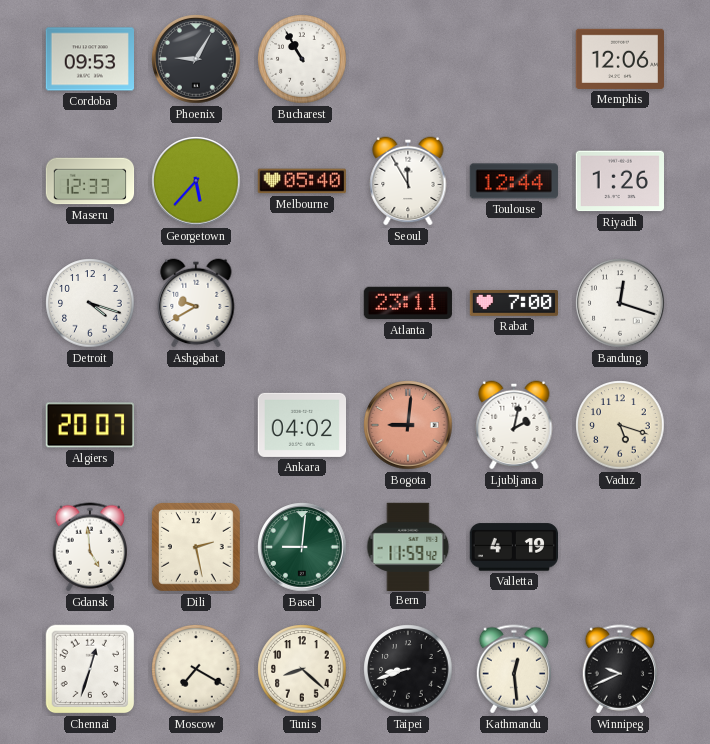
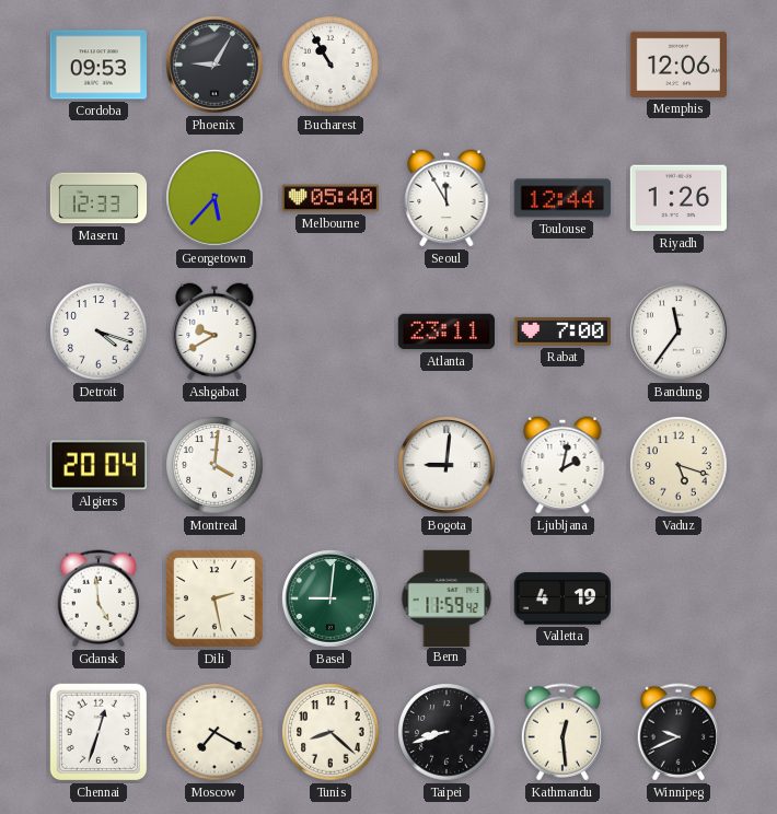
Bandung: 12:18 -> 11:36 (679, 332)
Algiers: 20:07 -> 20:04 (97, 465)
Montreal: none -> 4:01 (214, 465)
Ankara: 04:02 -> none (301, 425)
Bogota dial: salmon -> white (447, 465)
